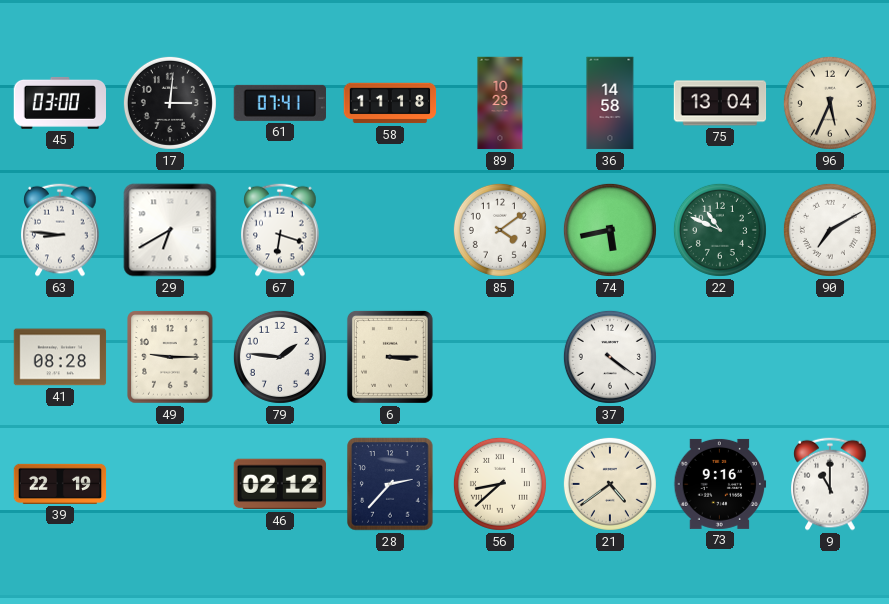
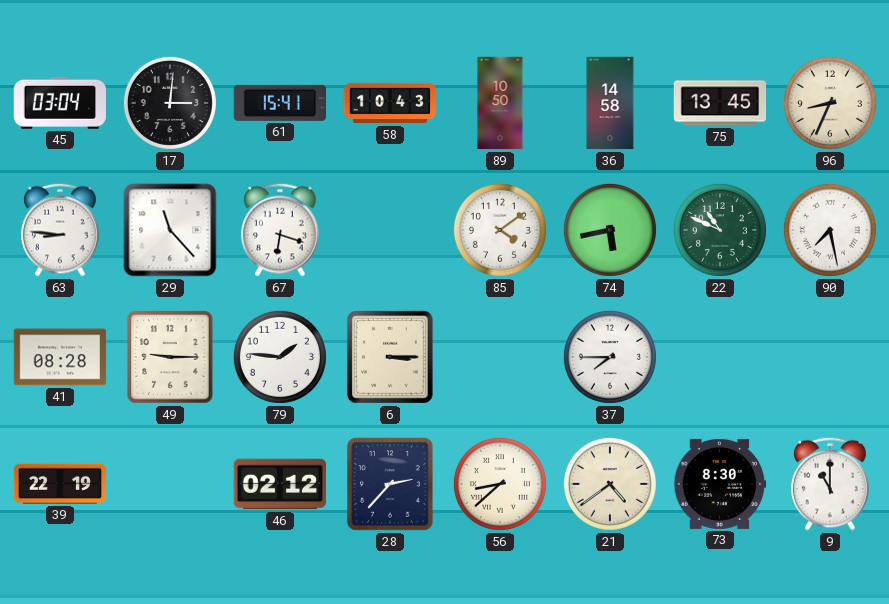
45: 03:00 -> 03:04 (59, 103)
61: 07:41 -> 15:41 (279, 103)
58: 11:18 -> 10:43 (390, 103)
89: 10:23 -> 10:50 (500, 103)
75: 13:04 -> 13:45 (720, 103)
96: 5:34 -> 8:34 (830, 103)
29: 6:40 -> 11:23 (170, 230)
90: 7:10 -> 7:28 (830, 230)
37: 4:21 -> 7:45 (610, 357)
73: 9:16 -> 8:30 (720, 484)
